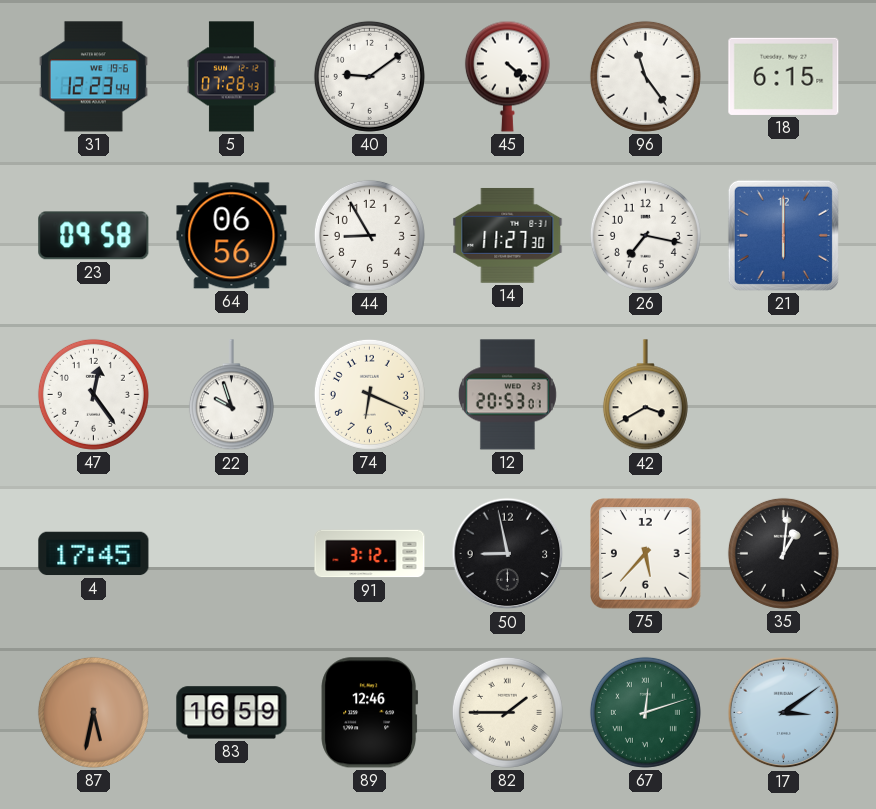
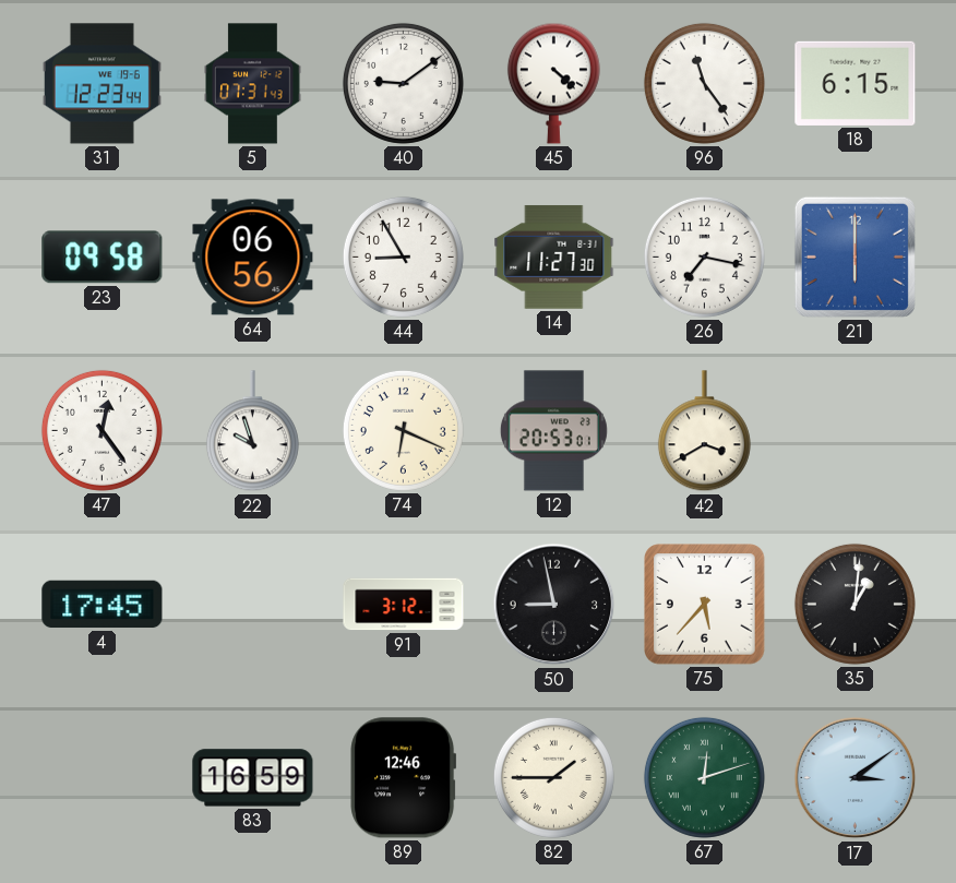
5: 07:28 -> 07:31 (253, 84)
87: 5:32 -> none (93, 712)
